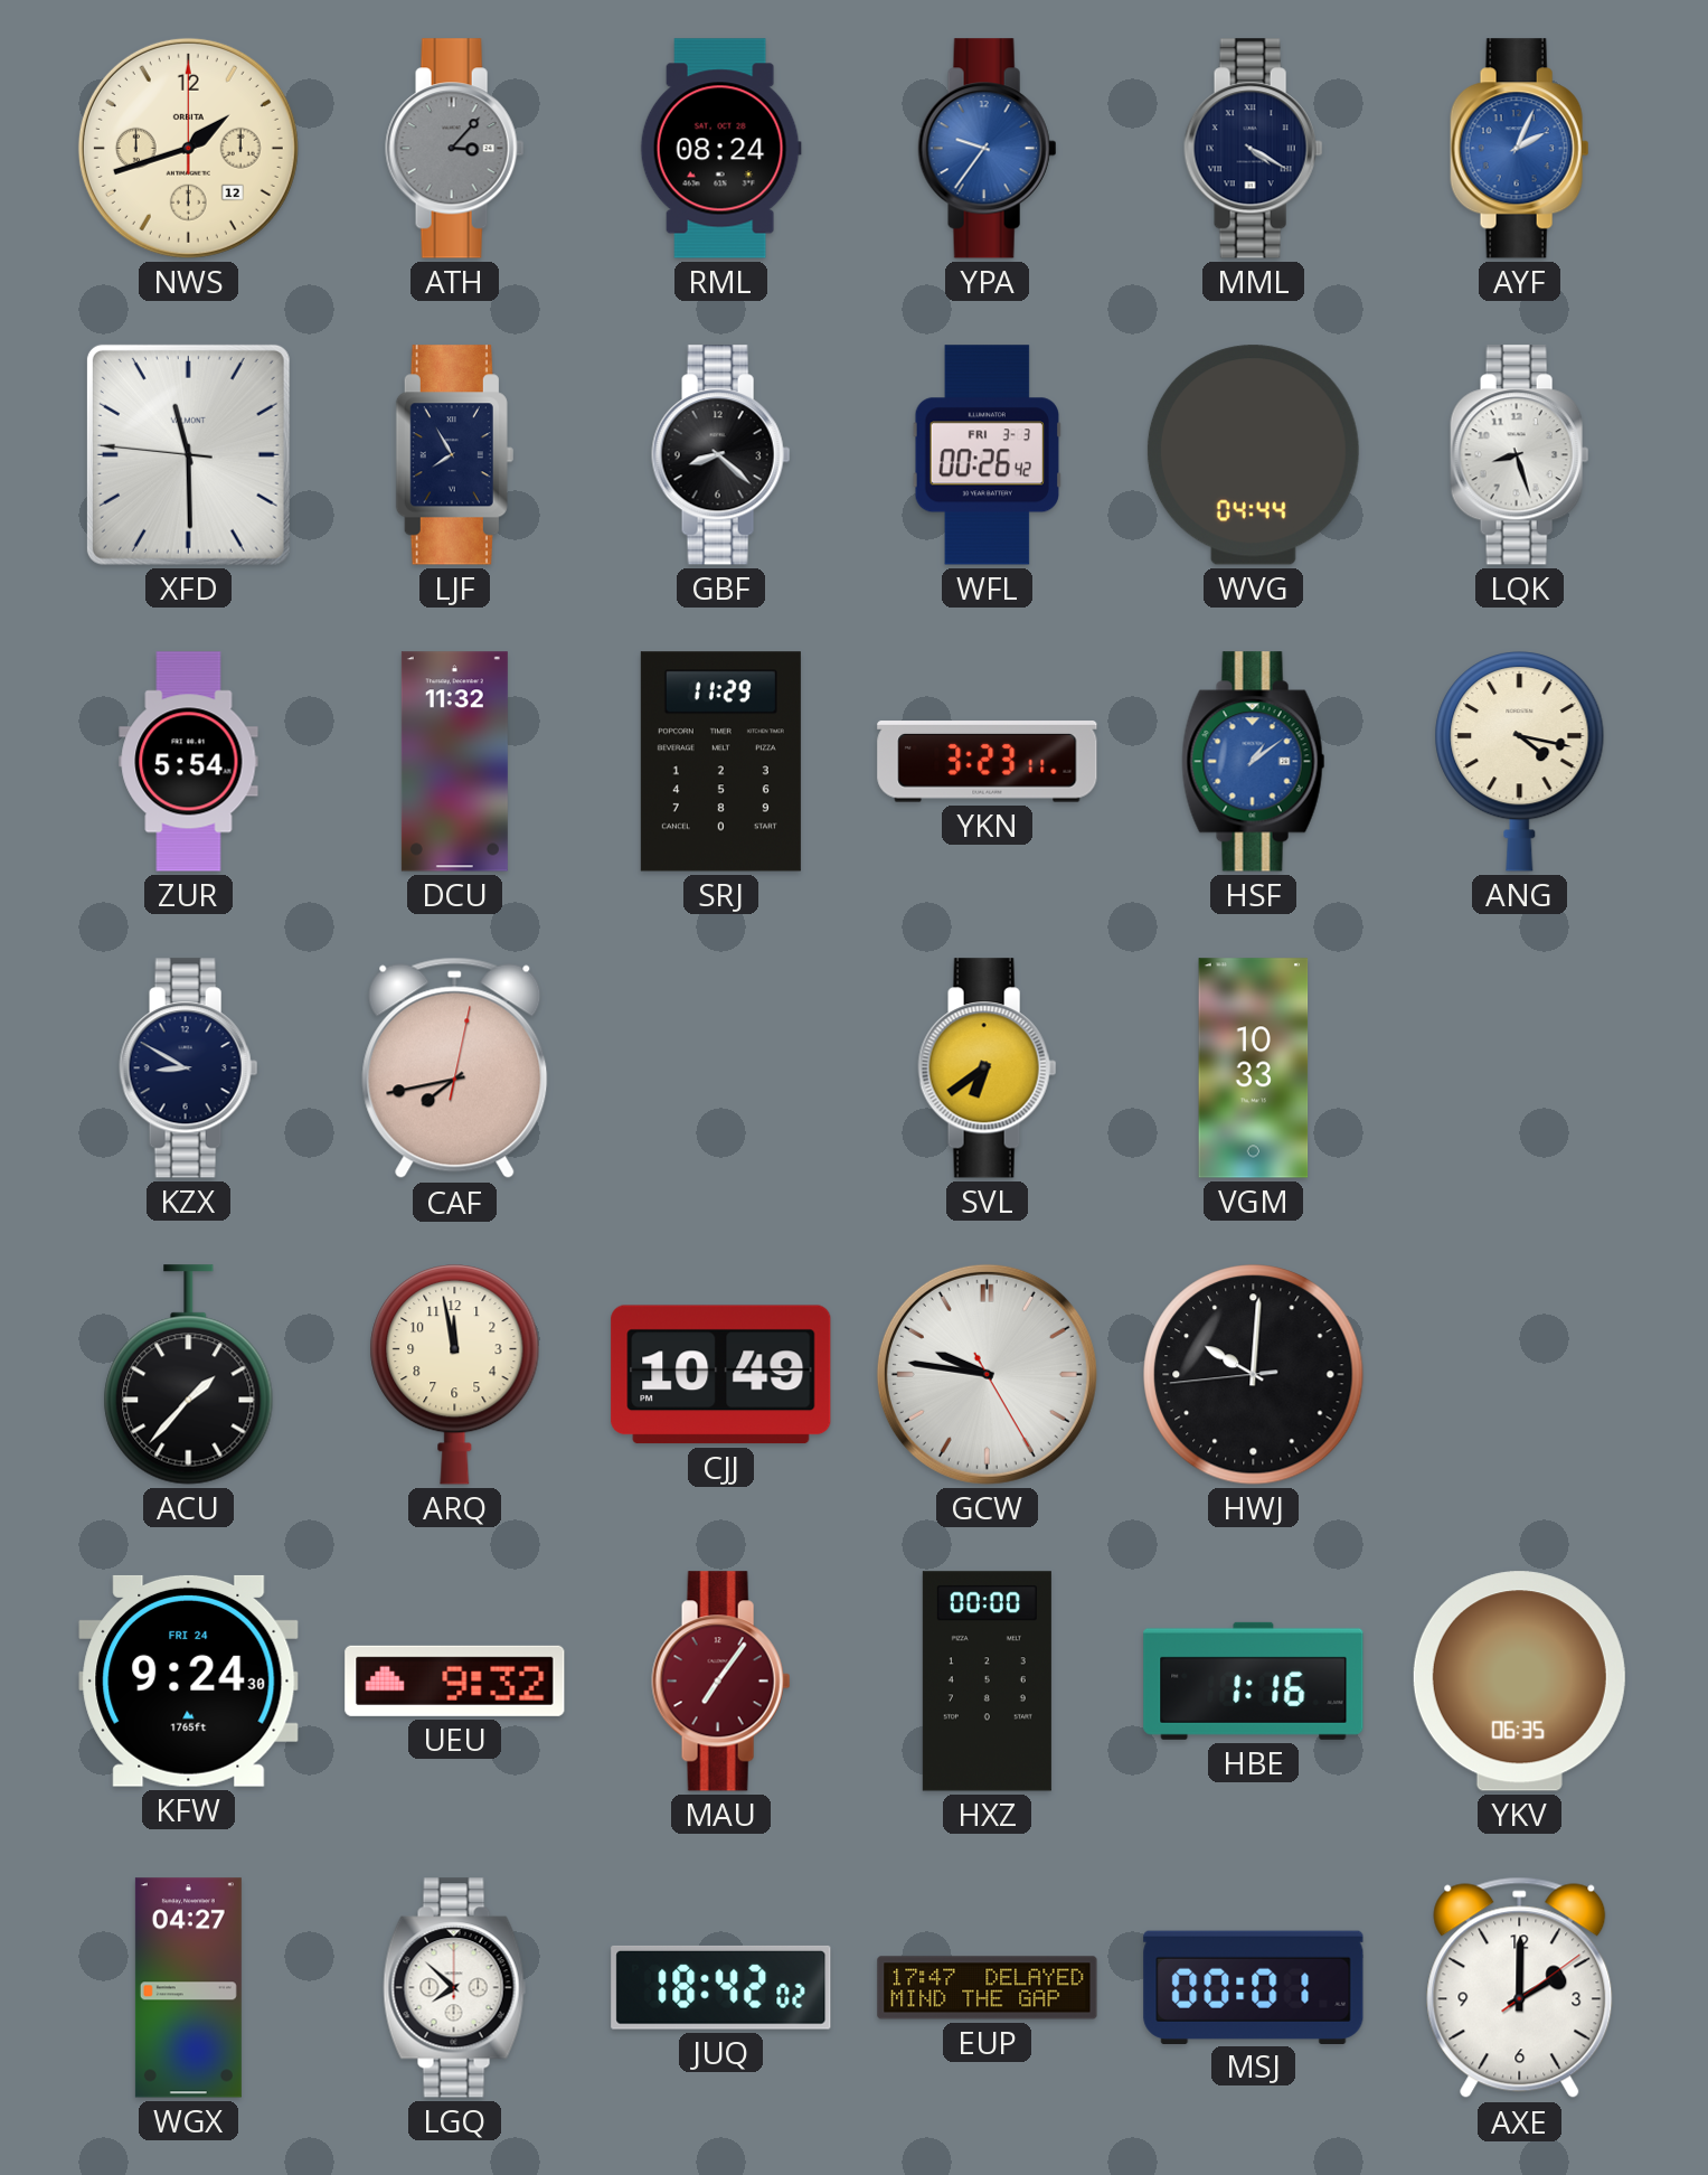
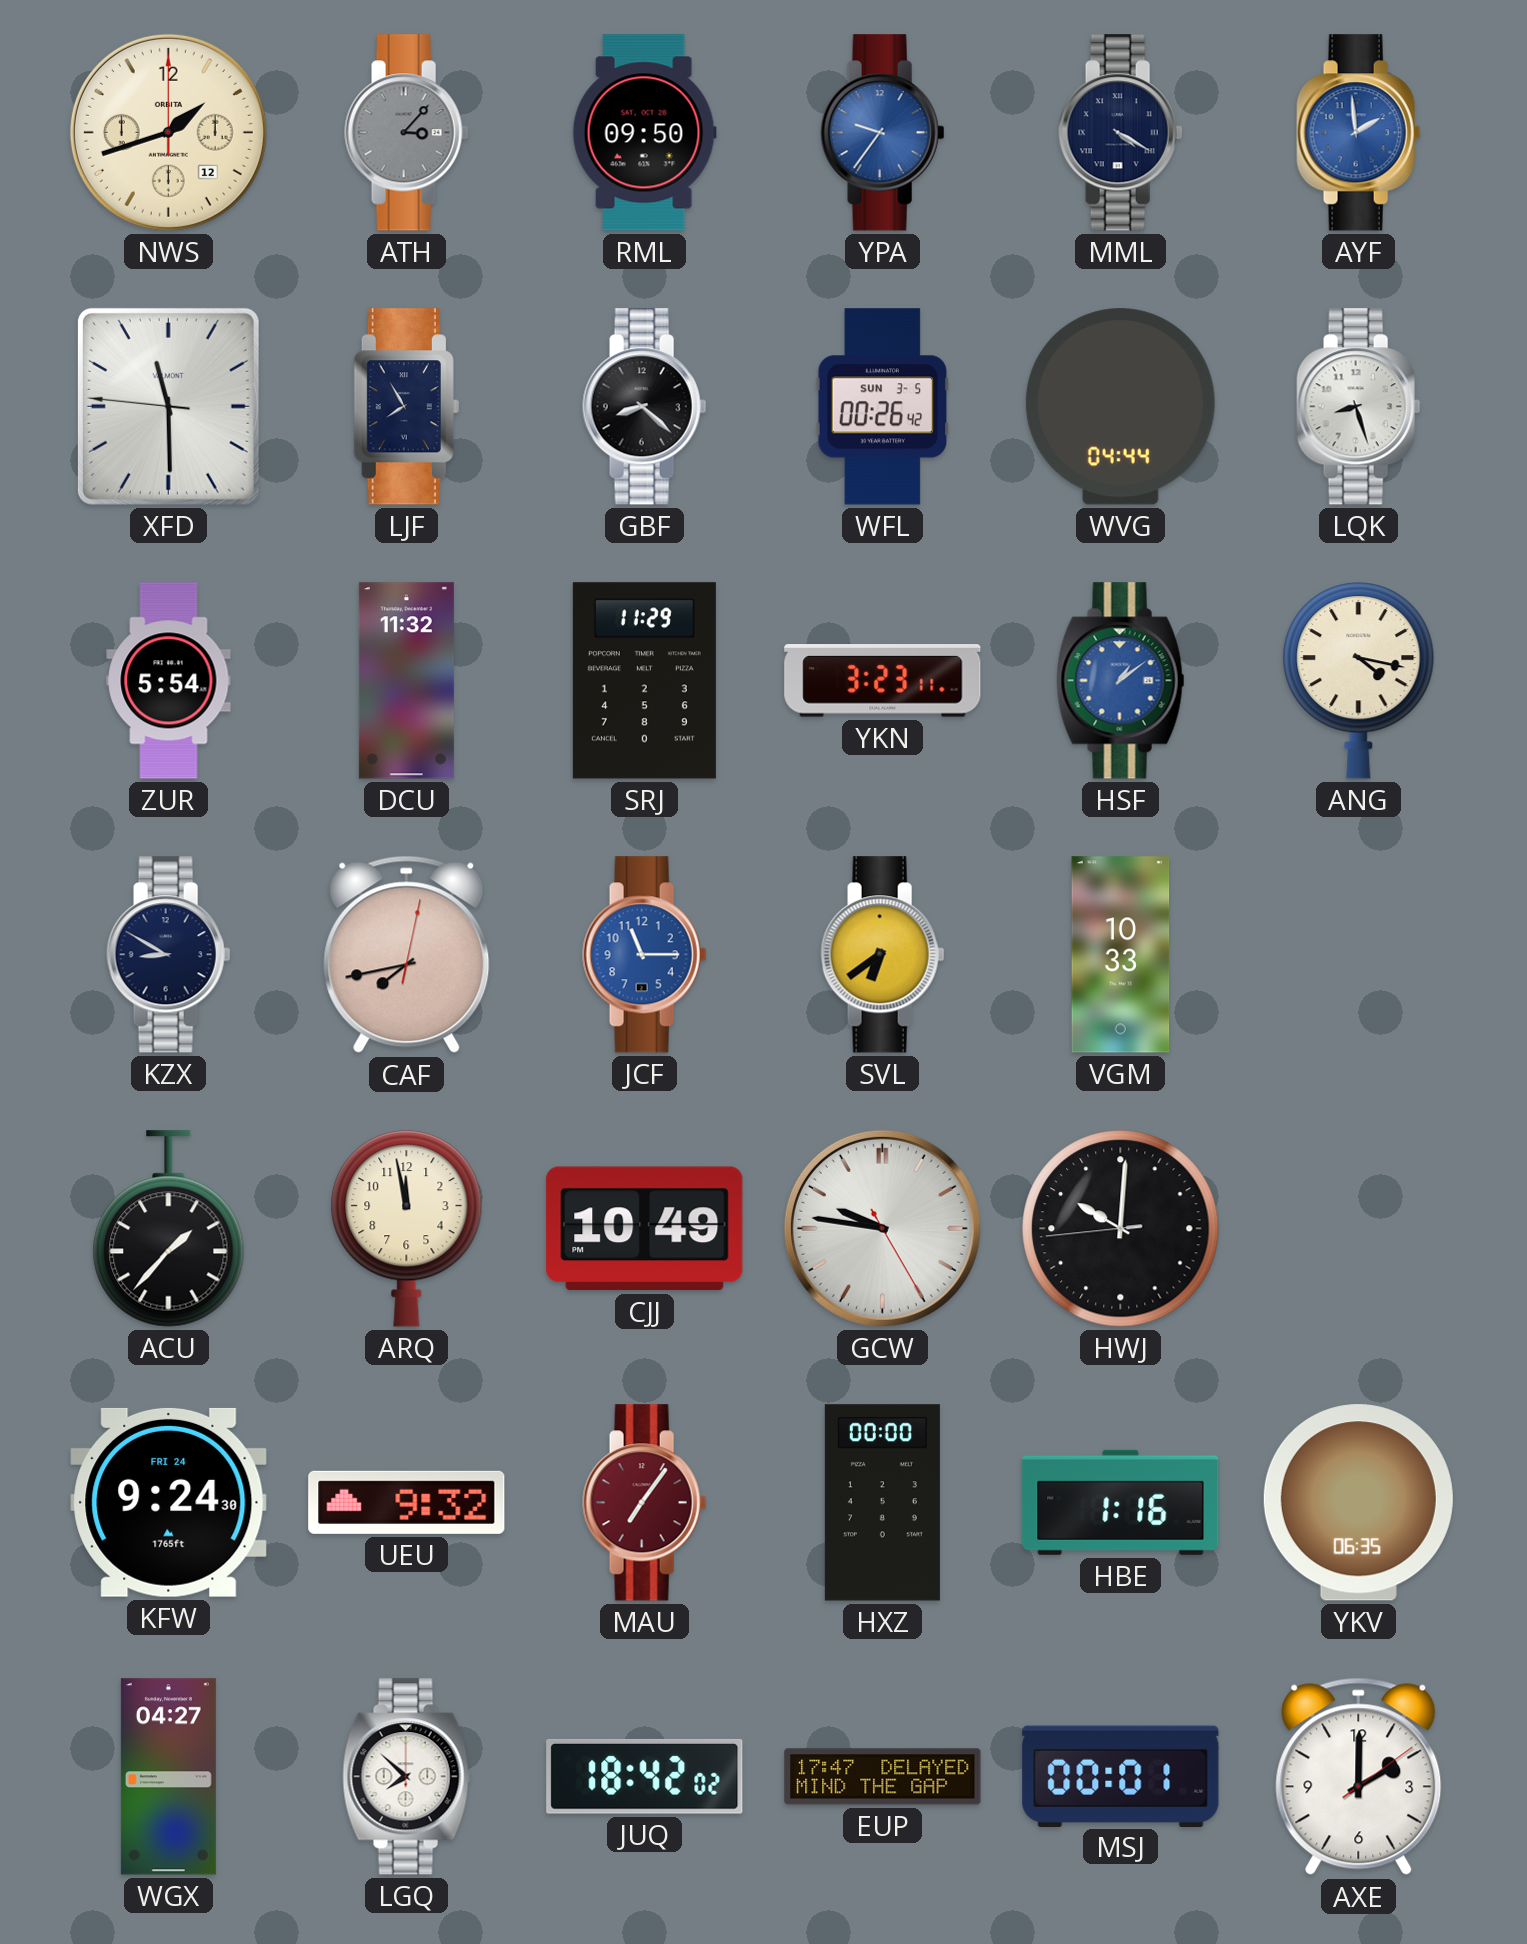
RML: 08:24 -> 09:50 (644, 133)
AYF: 2:04 -> 1:59 (1359, 133)
WFL date: FRI 3-3 -> SUN 3-5 (883, 407)
JCF: none -> 11:15 (645, 955)
